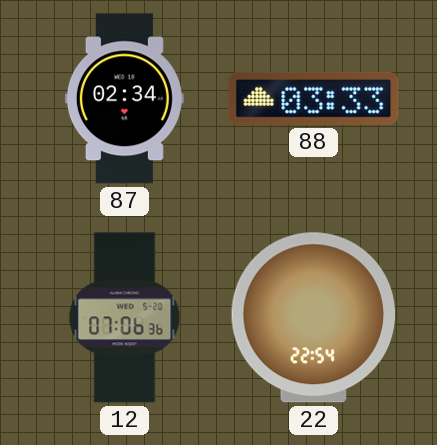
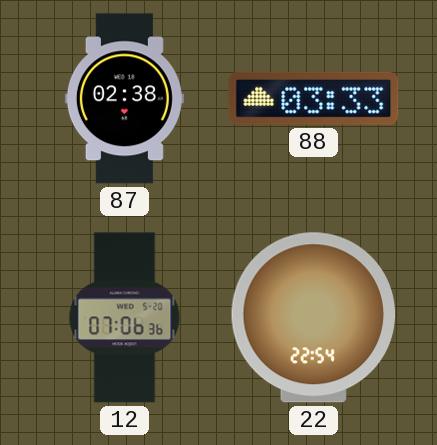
87: 02:34 -> 02:38 (124, 99)
